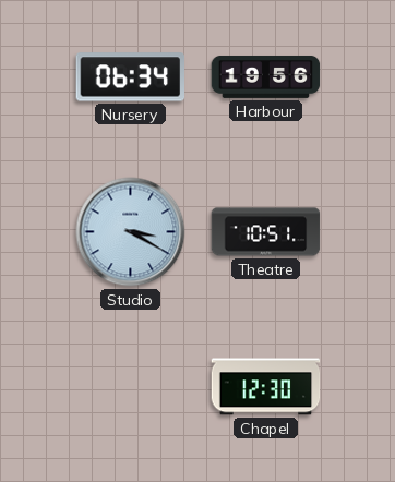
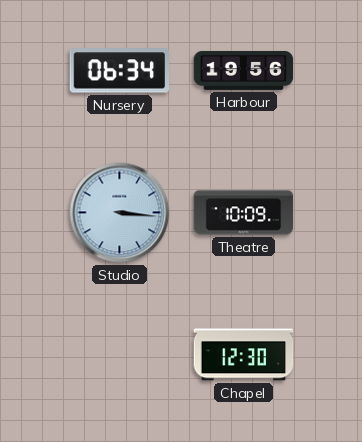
Studio: 3:20 -> 3:16 (120, 213)
Theatre: 10:51 -> 10:09 (244, 213)
